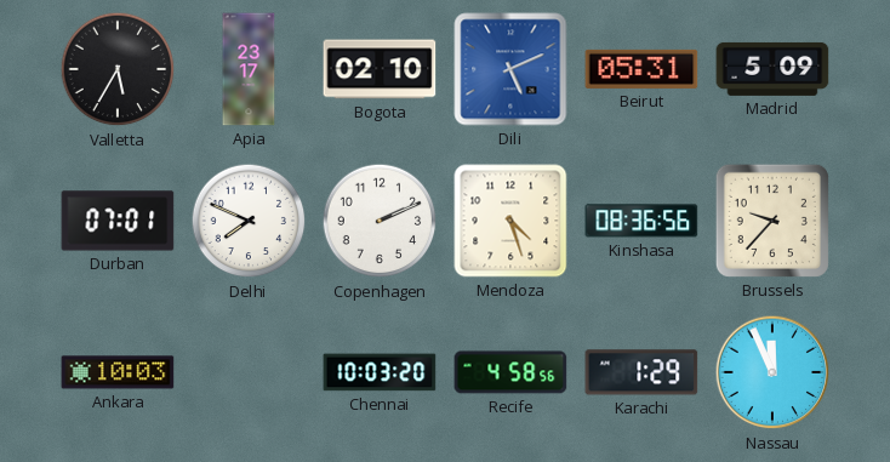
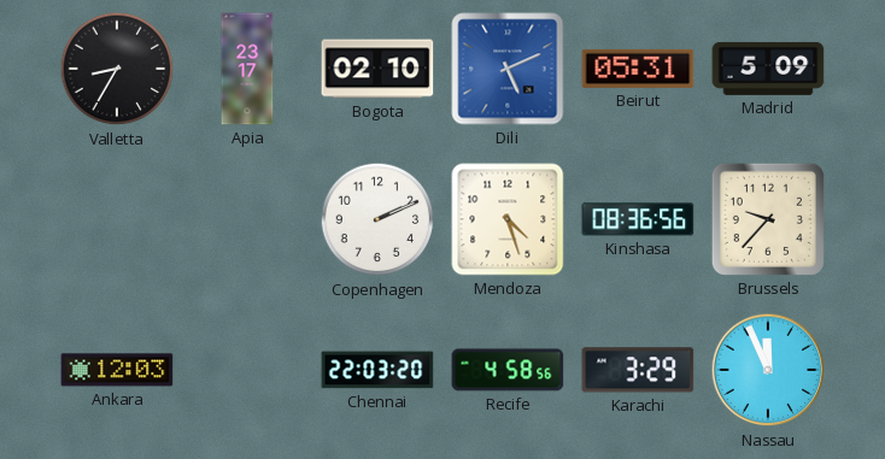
Valletta: 5:35 -> 8:35 (117, 69)
Durban: 07:01 -> none (118, 221)
Delhi: 7:49 -> none (249, 221)
Ankara: 10:03 -> 12:03 (117, 370)
Chennai: 10:03 -> 22:03 (377, 370)
Karachi: 1:29 -> 3:29 (638, 370)
